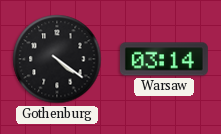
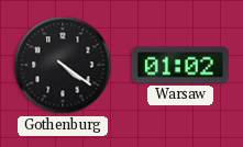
Warsaw: 03:14 -> 01:02 (180, 65)
